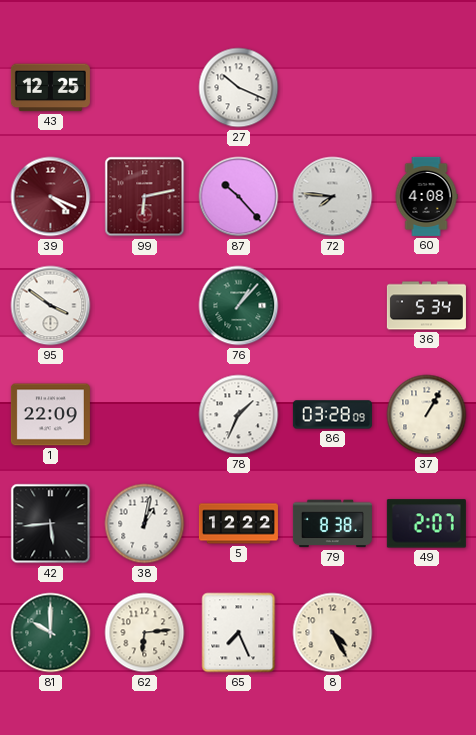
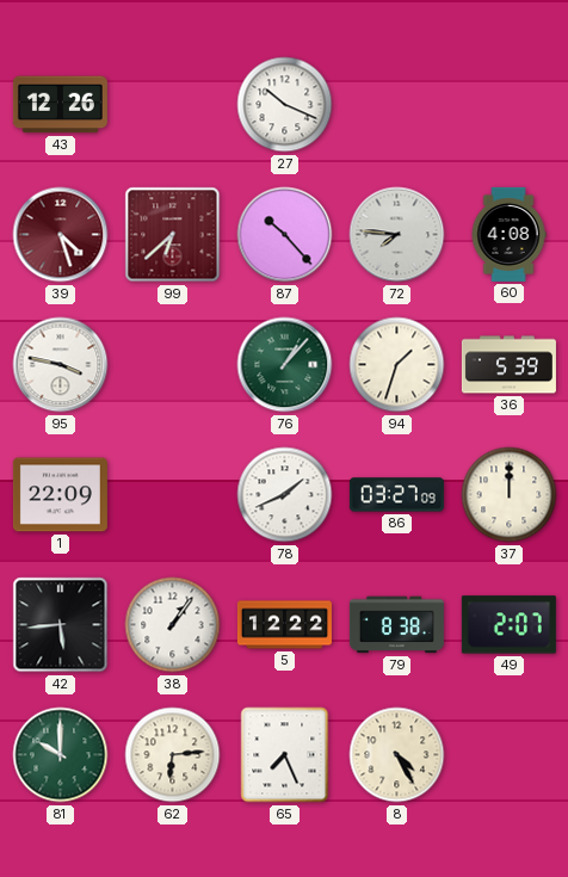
43: 12:25 -> 12:26 (60, 105)
39: 4:19 -> 4:27 (61, 235)
99: 6:13 -> 6:38 (173, 235)
95: 3:51 -> 3:47 (61, 365)
94: none -> 1:33 (397, 365)
36: 5:34 -> 5:39 (508, 365)
78: 1:34 -> 1:41 (285, 495)
86: 03:28 -> 03:27 (396, 495)
37: 1:05 -> 12:00 (510, 495)
38: 1:02 -> 1:06 (173, 625)
